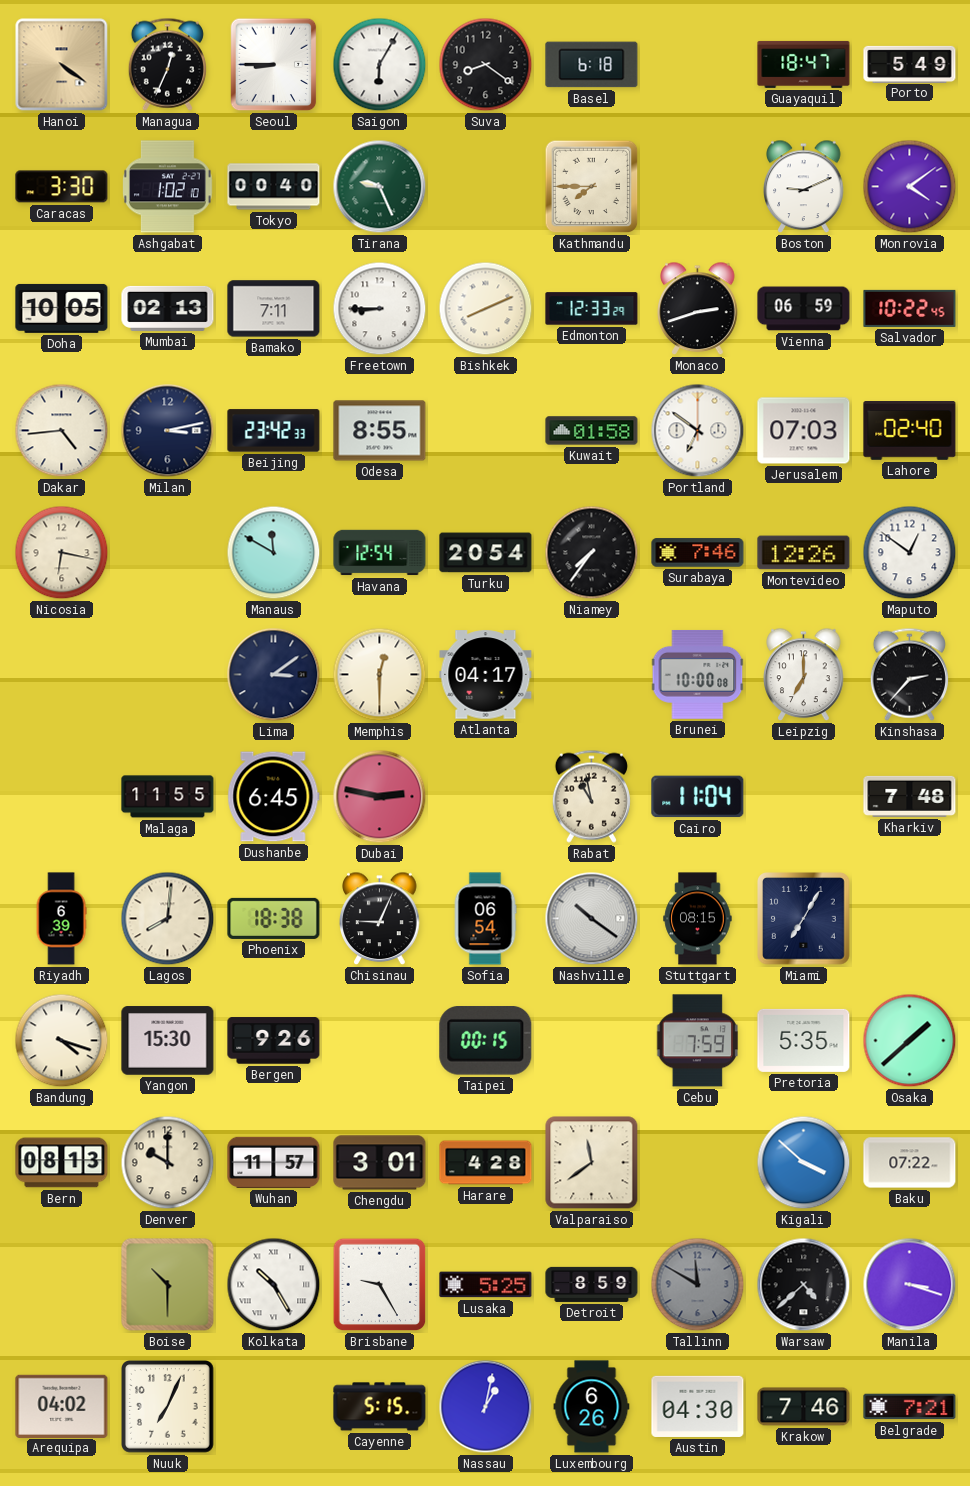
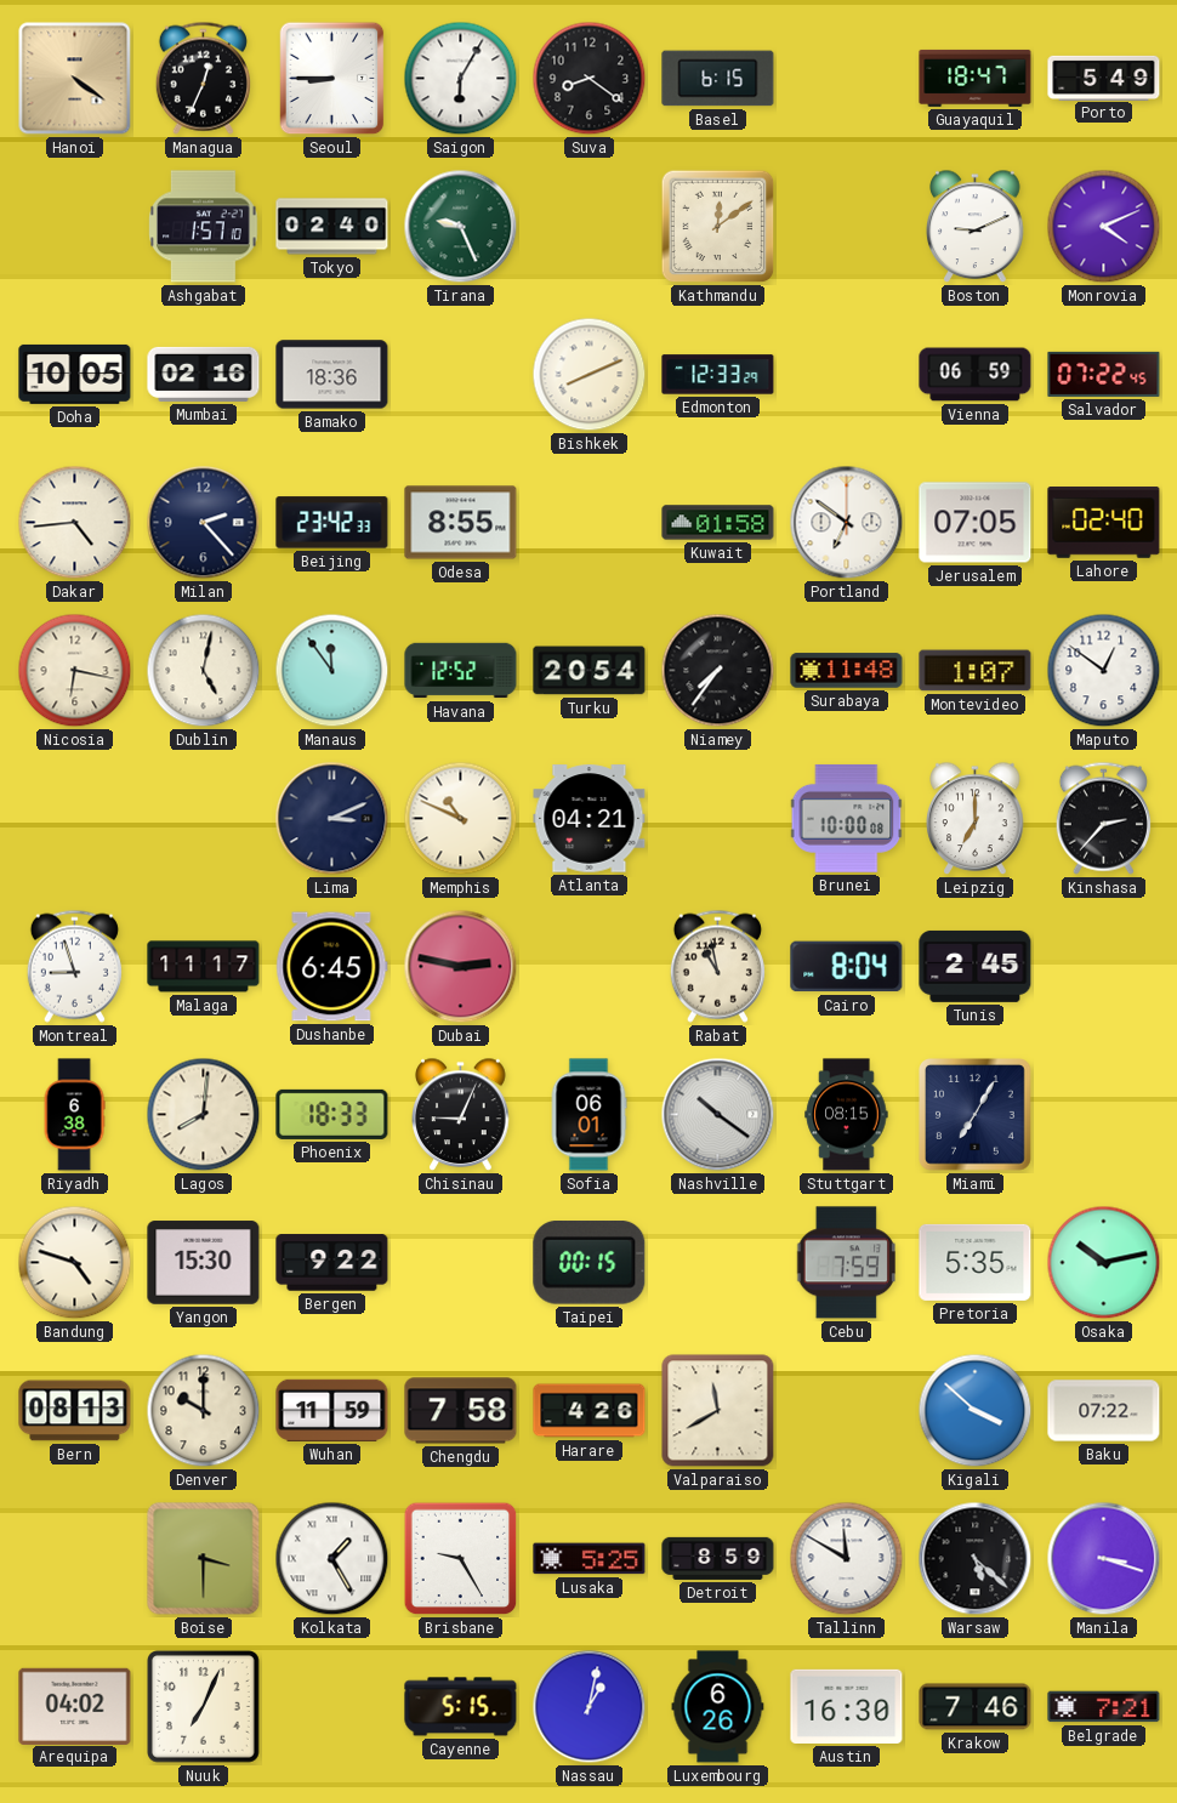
Basel: 6:18 -> 6:15 (718, 79)
Caracas: 3:30 -> none (62, 187)
Ashgabat: 1:02 -> 1:57 (204, 227)
Tokyo: 00:40 -> 02:40 (332, 227)
Kathmandu: 7:45 -> 12:09 (718, 227)
Monrovia: 4:09 -> 4:11 (1104, 227)
Mumbai: 02:13 -> 02:16 (204, 374)
Bamako: 7:11 -> 18:36 (332, 375)
Freetown: 8:45 -> none (380, 309)
Monaco: 2:42 -> none (698, 309)
Salvador: 10:22 -> 07:22 (1104, 374)
Milan: 3:13 -> 2:23 (204, 523)
Jerusalem: 07:03 -> 07:05 (976, 523)
Dublin: none -> 5:02 (204, 671)
Manaus: 11:50 -> 11:54 (332, 671)
Havana: 12:54 -> 12:52 (461, 671)
Surabaya: 7:46 -> 11:48 (847, 671)
Montevideo: 12:26 -> 1:07 (976, 671)
Lima: 3:09 -> 3:11 (332, 819)
Memphis: 12:30 -> 10:49 (461, 819)
Atlanta: 04:17 -> 04:21 (590, 819)
Montreal: none -> 8:57 (74, 966)
Malaga: 11:55 -> 11:17 (204, 967)
Cairo: 11:04 -> 8:04 (847, 967)
Tunis: none -> 2:45 (976, 966)
Kharkiv: 7:48 -> none (910, 796)
Riyadh: 6:39 -> 6:38 (74, 1115)
Phoenix: 18:38 -> 18:33 (332, 1114)
Sofia: 06:54 -> 06:01 (588, 1115)
Bandung: 4:18 -> 4:48 (75, 1263)
Bergen: 9:26 -> 9:22 (332, 1263)
Osaka: 1:38 -> 10:13 (1104, 1263)
Wuhan: 11:57 -> 11:59 (332, 1410)
Chengdu: 3:01 -> 7:58 (461, 1411)
Harare: 4:28 -> 4:26 (590, 1411)
Valparaiso: 11:39 -> 11:40 (718, 1411)
Boise: 10:30 -> 3:30 (204, 1559)
Kolkata: 10:25 -> 1:25 (332, 1559)
Tallinn dial: grey -> white (847, 1559)
Warsaw: 4:38 -> 5:22 (976, 1559)
Austin: 04:30 -> 16:30 (847, 1706)
